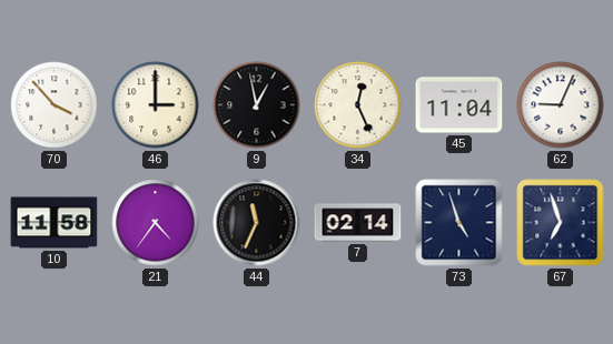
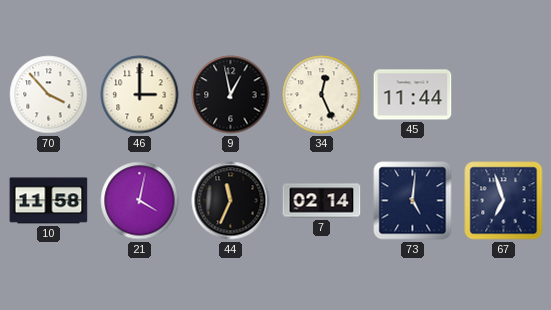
45: 11:04 -> 11:44 (413, 95)
62: 9:04 -> none (561, 105)
21: 4:36 -> 4:02 (140, 201)
73: 4:57 -> 5:01 (413, 201)
